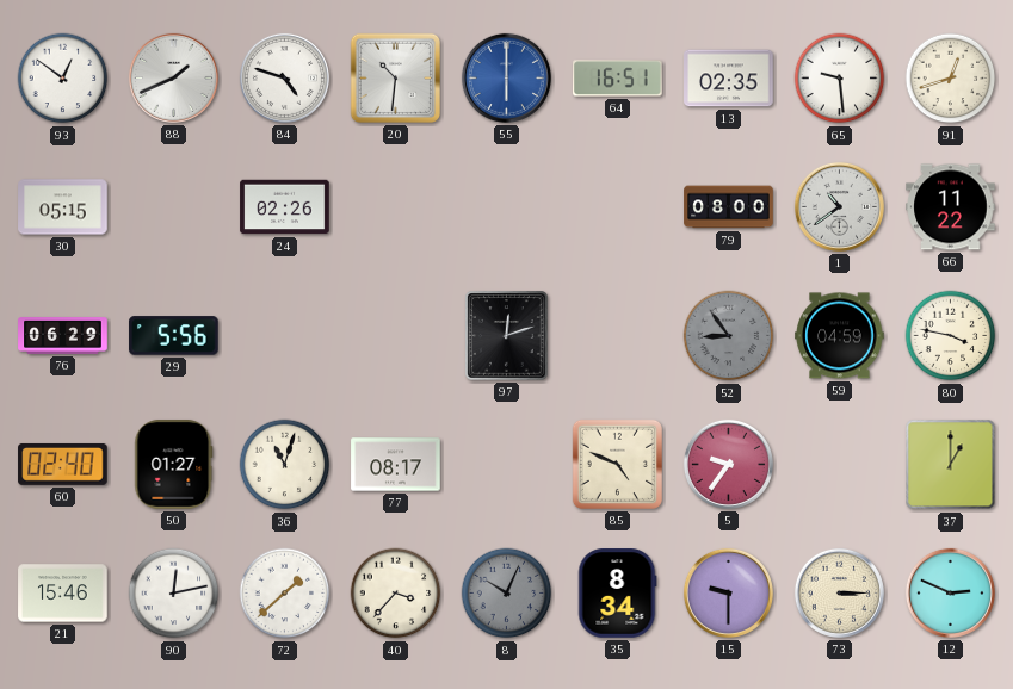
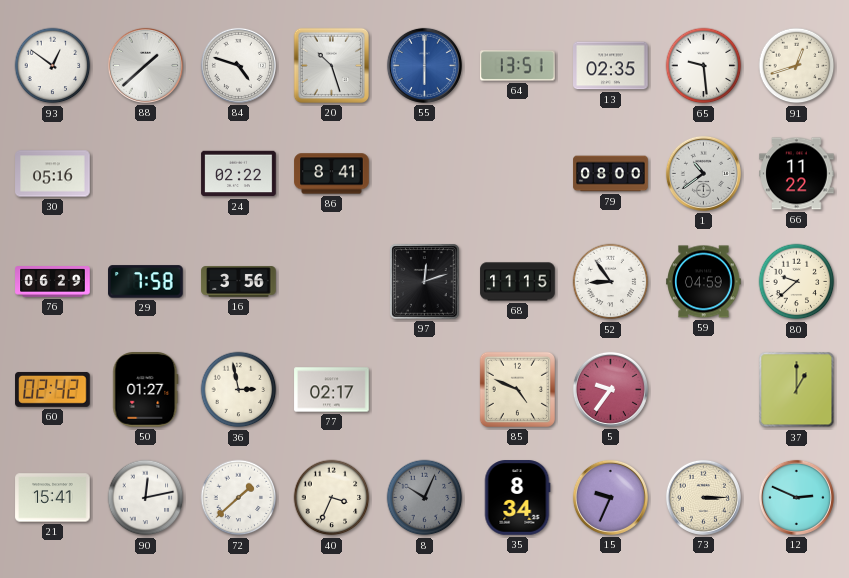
88: 1:41 -> 1:38 (145, 65)
20: 10:31 -> 10:27 (331, 65)
64: 16:51 -> 13:51 (518, 66)
30: 05:15 -> 05:16 (53, 174)
24: 02:26 -> 02:22 (239, 174)
86: none -> 8:41 (332, 174)
29: 5:56 -> 7:58 (146, 282)
16: none -> 3:56 (239, 282)
68: none -> 11:15 (518, 282)
52 dial: grey -> white (611, 282)
80: 3:47 -> 9:38 (797, 282)
60: 02:40 -> 02:42 (53, 389)
36: 11:03 -> 2:58 (239, 390)
77: 08:17 -> 02:17 (332, 390)
21: 15:46 -> 15:41 (53, 498)
40: 3:37 -> 3:34 (332, 498)
15: 9:30 -> 9:34 (610, 497)
